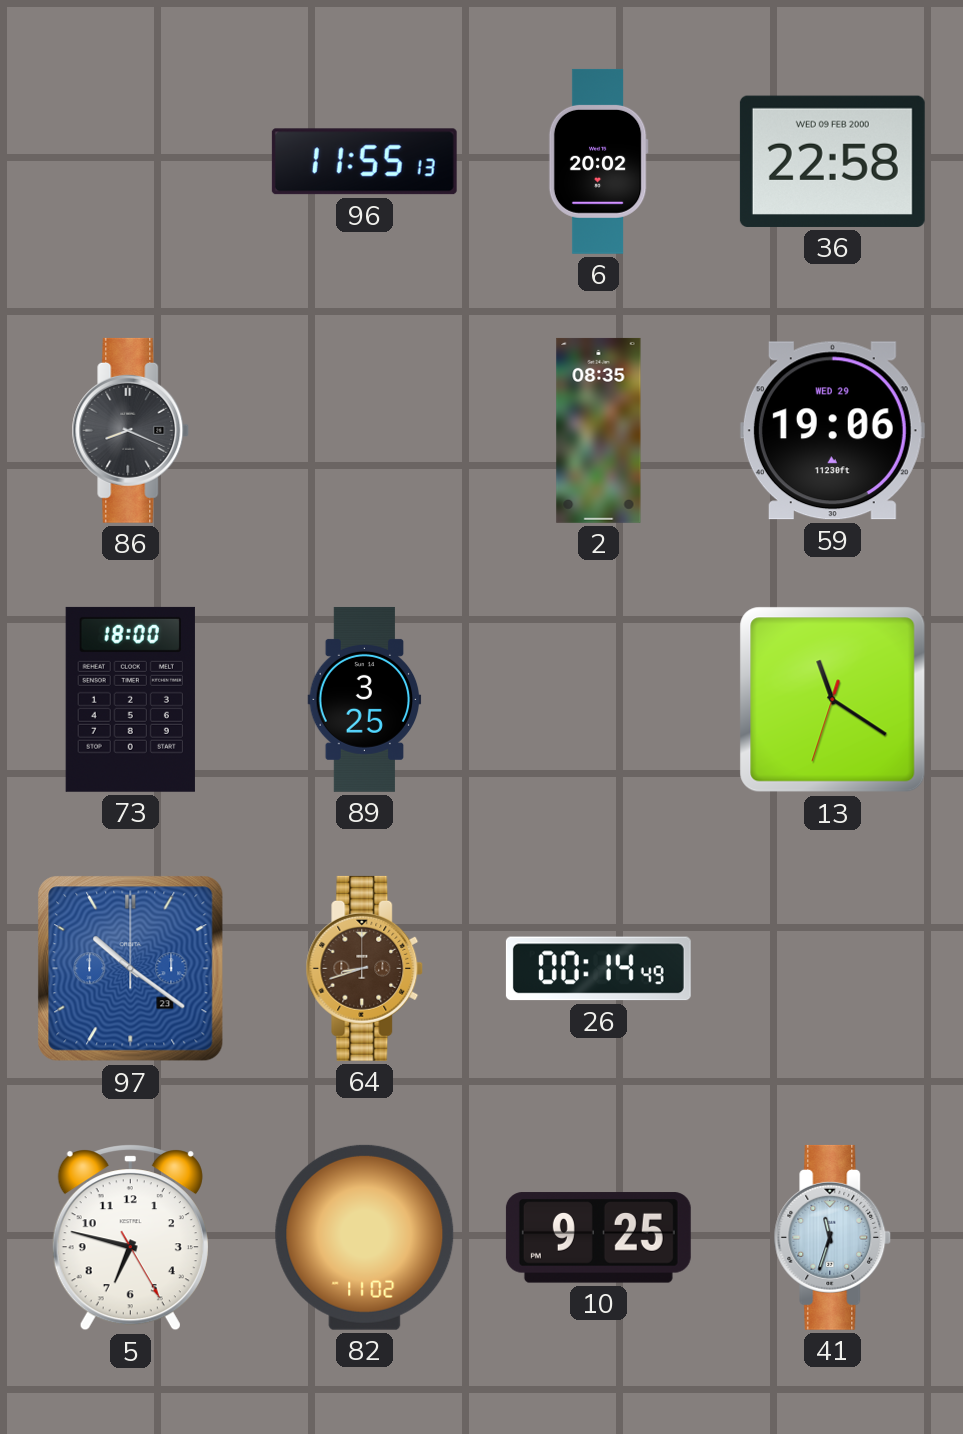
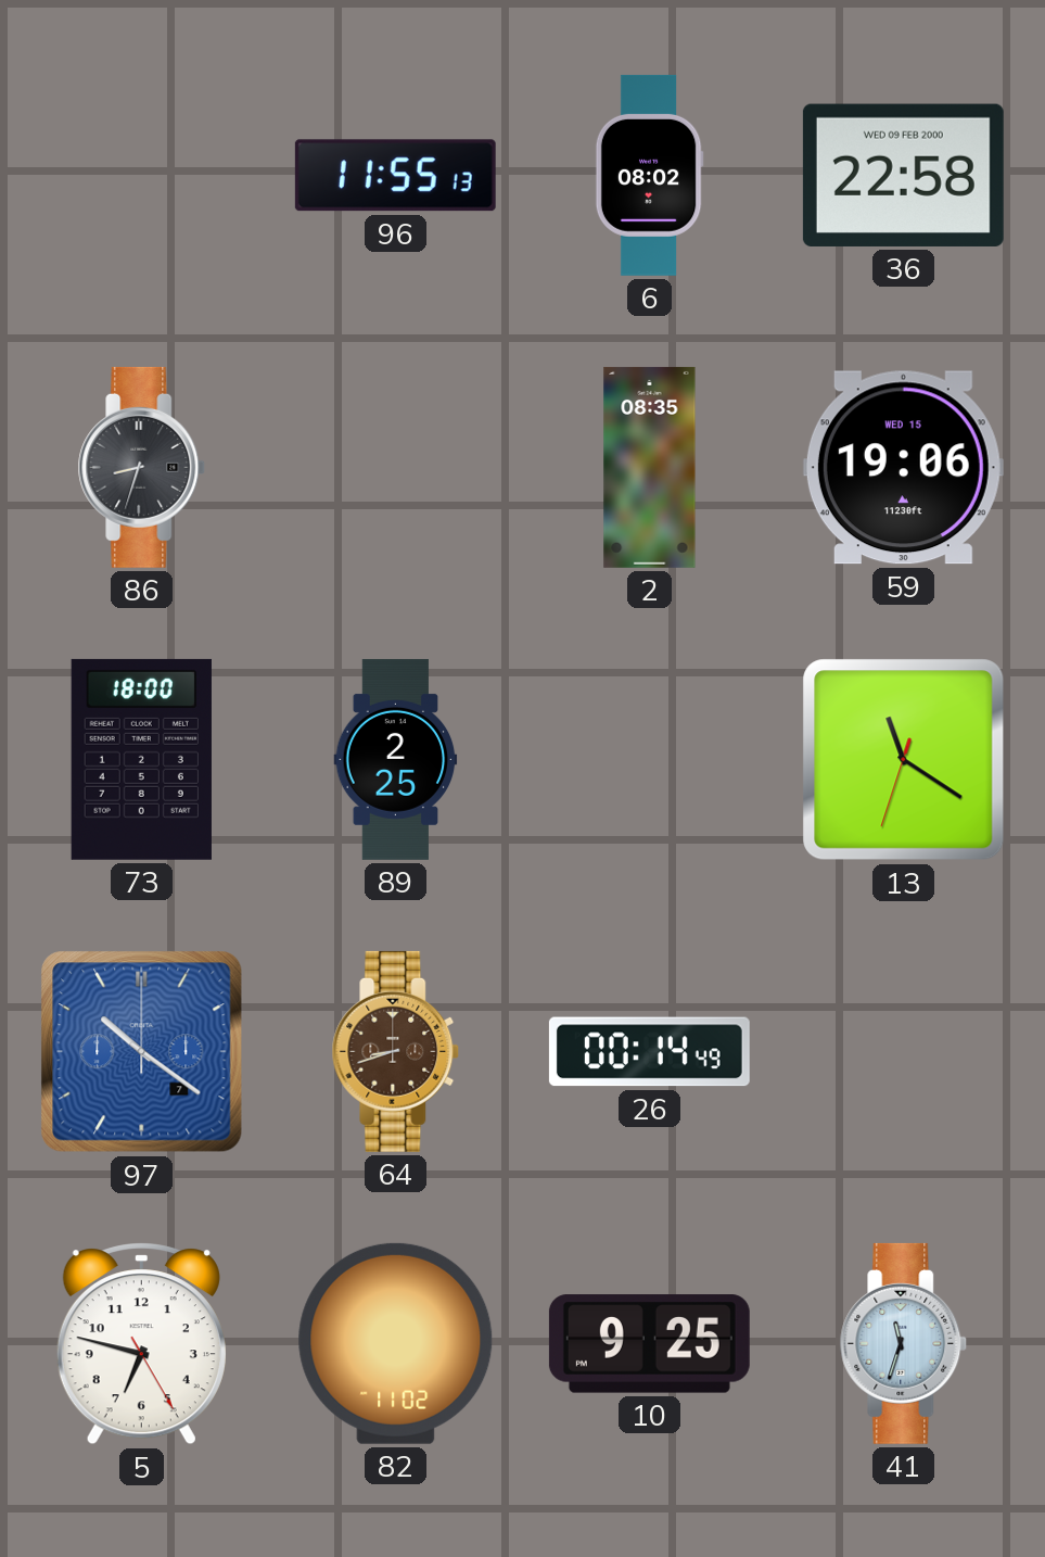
6: 20:02 -> 08:02 (649, 175)
86: 8:19 -> 8:33 (142, 467)
59 date: WED 29 -> WED 15 (903, 468)
89: 3:25 -> 2:25 (396, 759)
97 date: 23 -> 7 (142, 1052)
